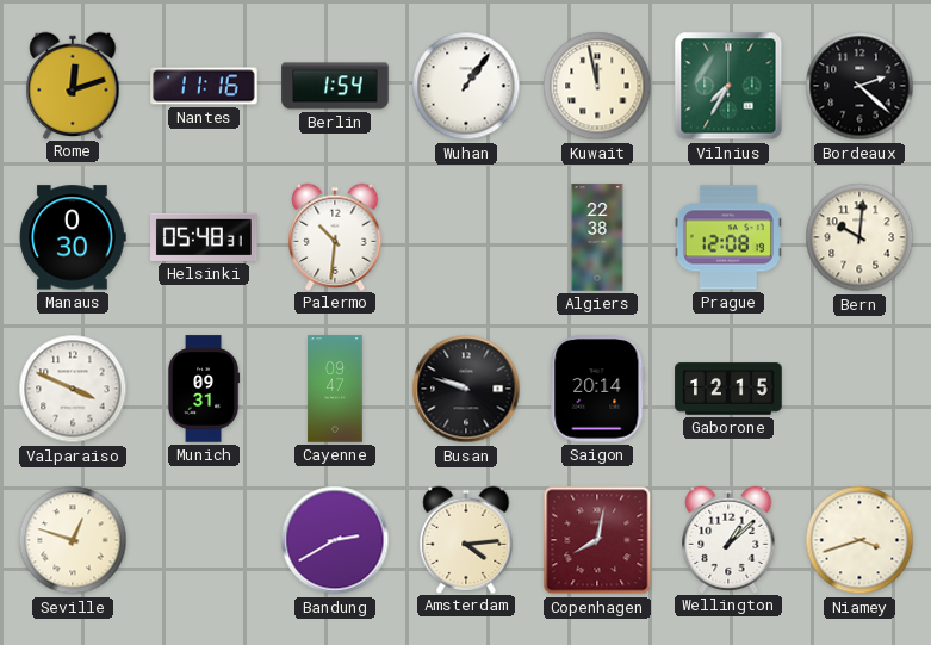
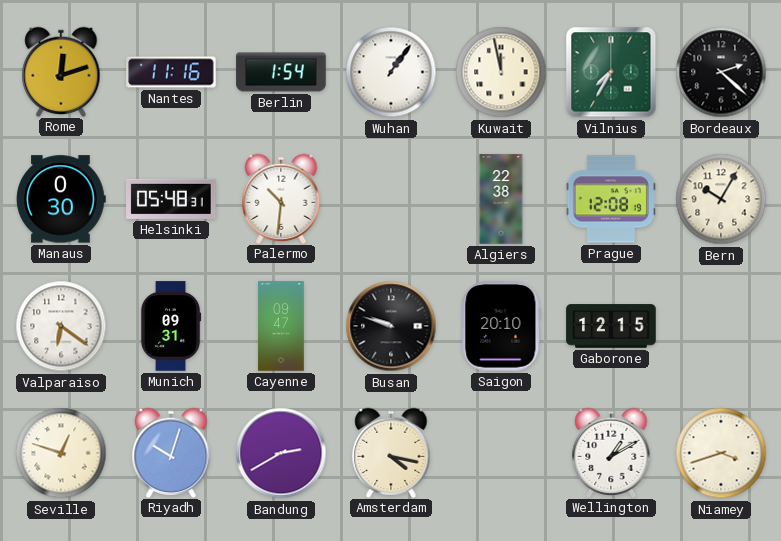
Bern: 10:01 -> 10:05 (721, 199)
Valparaiso: 3:49 -> 6:21 (61, 326)
Saigon: 20:14 -> 20:10 (501, 326)
Riyadh: none -> 10:03 (171, 452)
Amsterdam: 4:14 -> 4:17 (391, 452)
Copenhagen: 8:02 -> none (597, 540)
Wellington: 1:08 -> 1:10 (611, 452)
